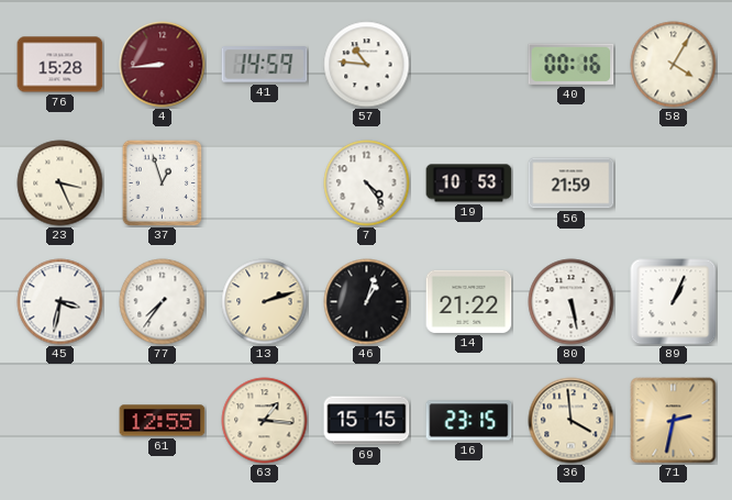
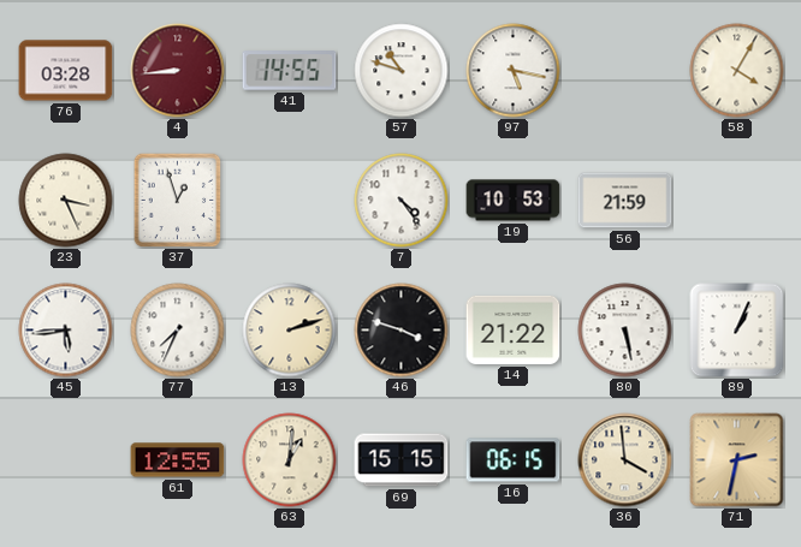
76: 15:28 -> 03:28 (66, 71)
41: 14:59 -> 14:55 (290, 71)
57: 10:46 -> 10:48 (402, 71)
97: none -> 5:17 (514, 71)
40: 00:16 -> none (572, 64)
45: 3:32 -> 5:44 (66, 331)
77: 7:36 -> 7:34 (178, 331)
46: 1:03 -> 3:48 (402, 331)
63: 1:16 -> 1:01 (290, 460)
16: 23:15 -> 06:15 (514, 460)
